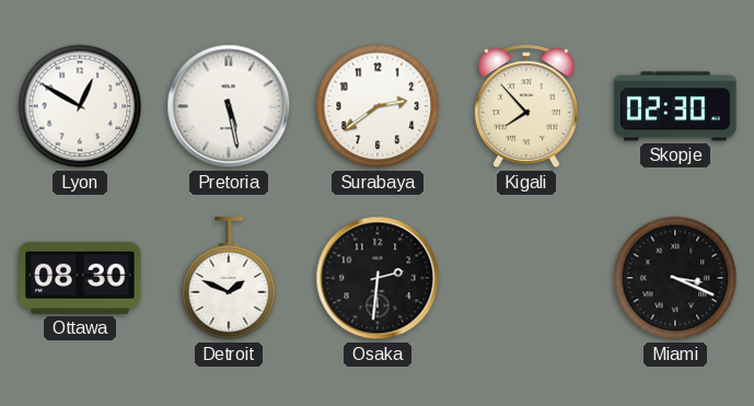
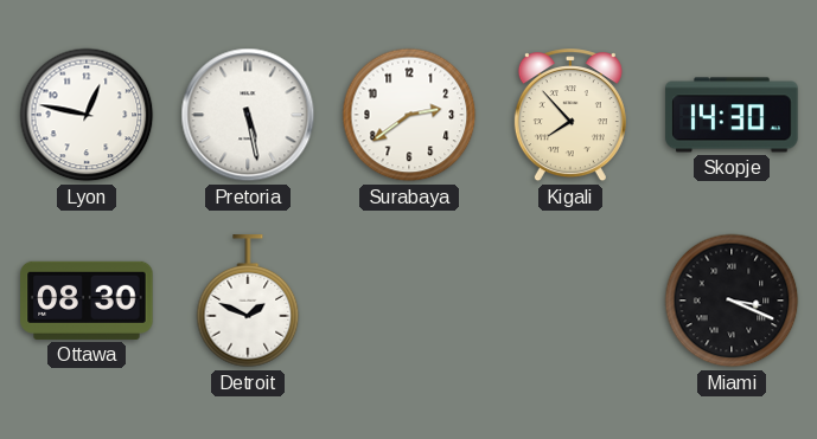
Lyon: 12:50 -> 12:47 (87, 115)
Skopje: 02:30 -> 14:30 (732, 115)
Osaka: 2:31 -> none (378, 278)
